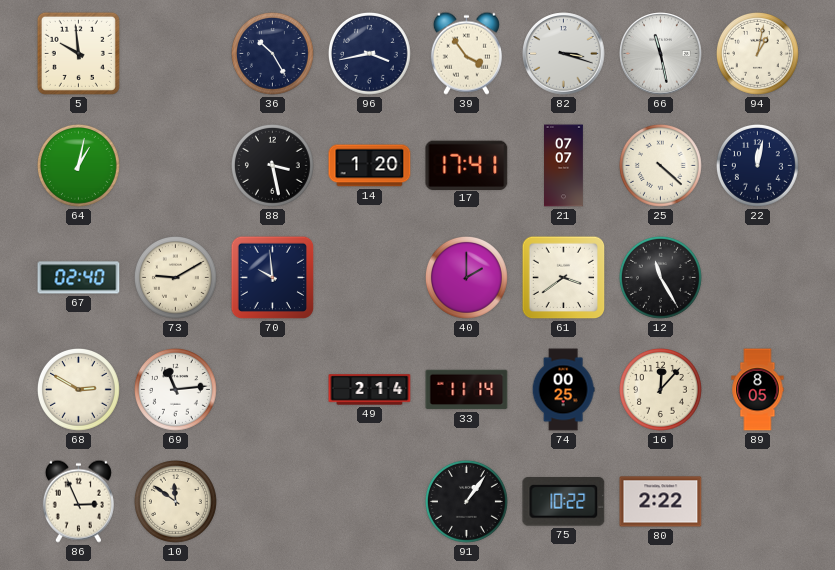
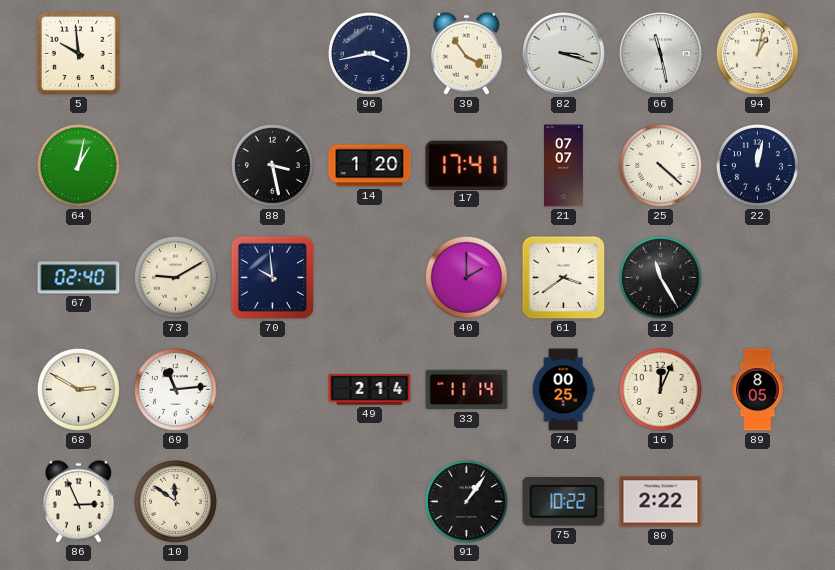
36: 10:25 -> none (273, 54)
16: 12:07 -> 12:04 (661, 390)
